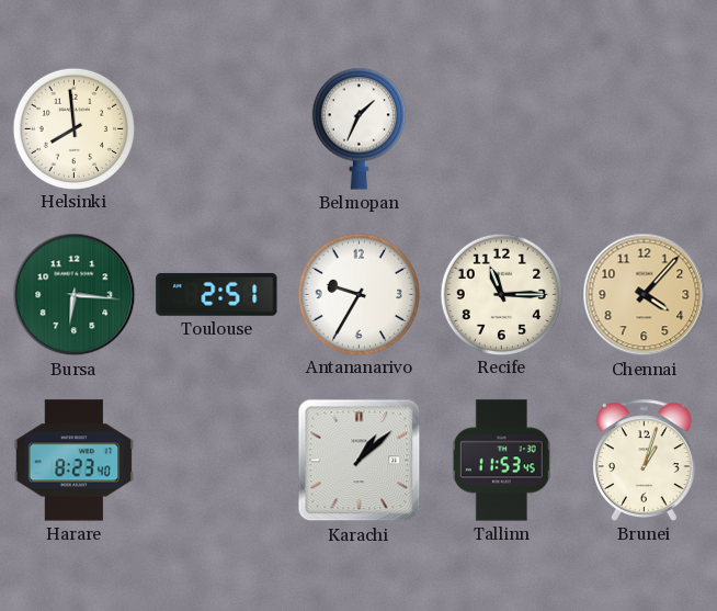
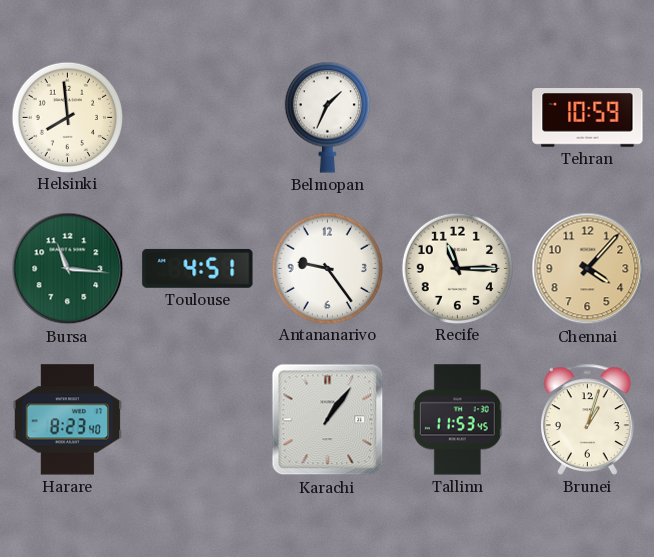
Tehran: none -> 10:59 (588, 118)
Bursa: 6:16 -> 11:16 (68, 269)
Toulouse: 2:51 -> 4:51 (198, 268)
Antananarivo: 9:35 -> 9:24 (327, 268)
Karachi: 1:08 -> 1:06 (328, 420)
